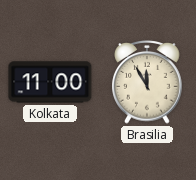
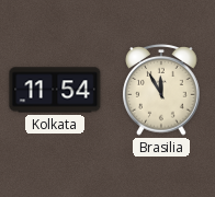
Kolkata: 11:00 -> 11:54 (55, 90)
